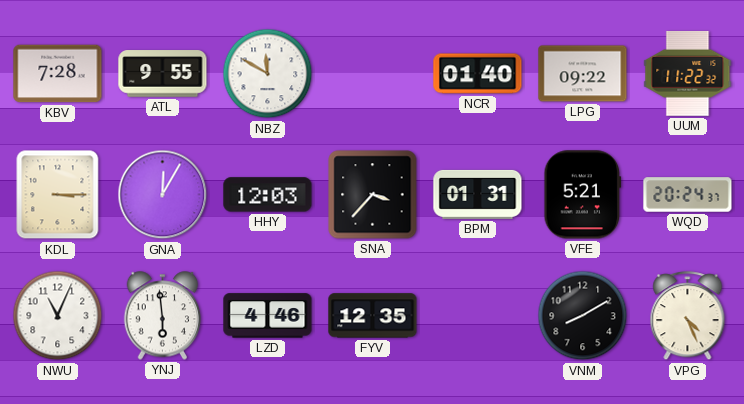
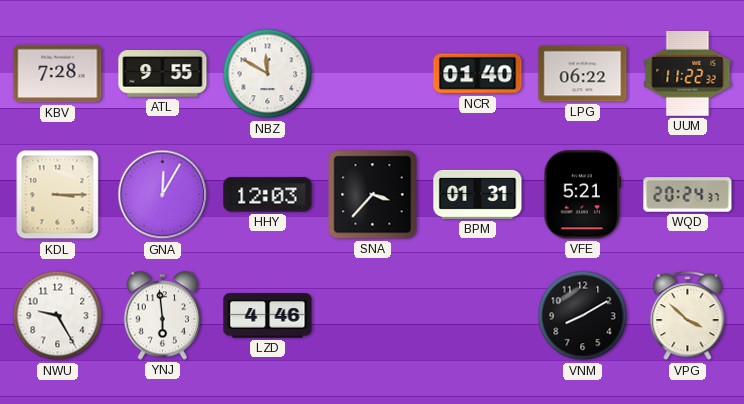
LPG: 09:22 -> 06:22 (583, 74)
NWU: 11:04 -> 9:25 (58, 316)
FYV: 12:35 -> none (373, 316)
VPG: 4:26 -> 3:52 (688, 316)
